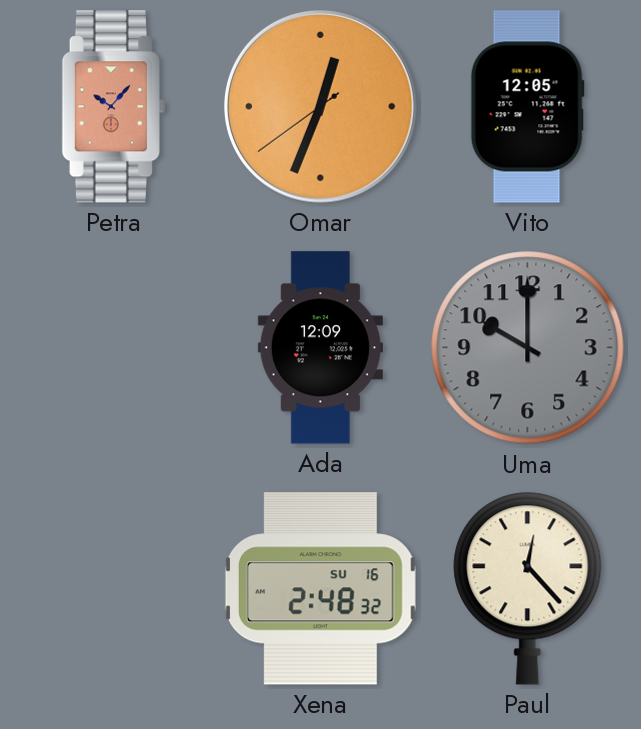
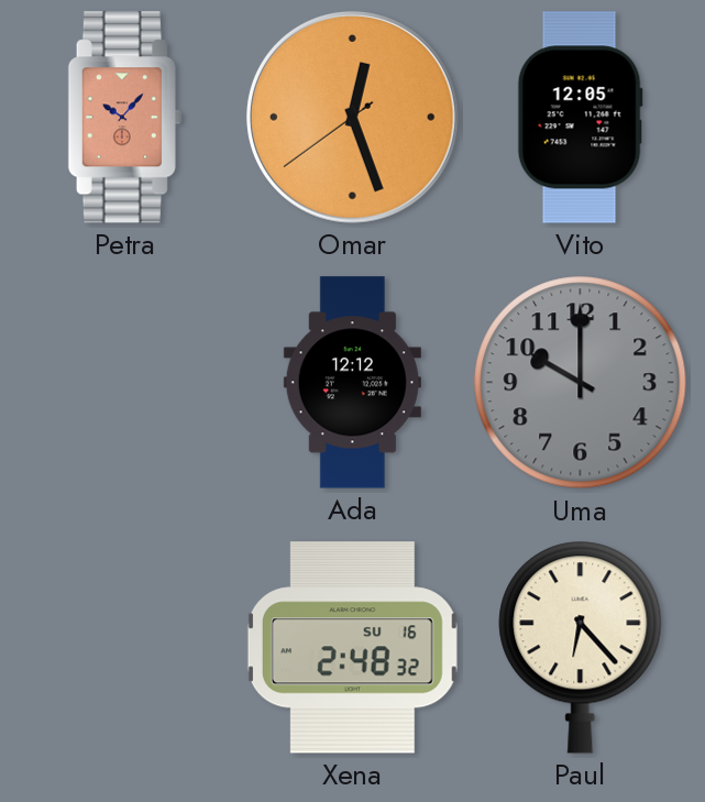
Omar: 12:33 -> 12:26 (352, 117)
Ada: 12:09 -> 12:12 (352, 383)
Paul: 12:23 -> 6:23 (581, 647)
